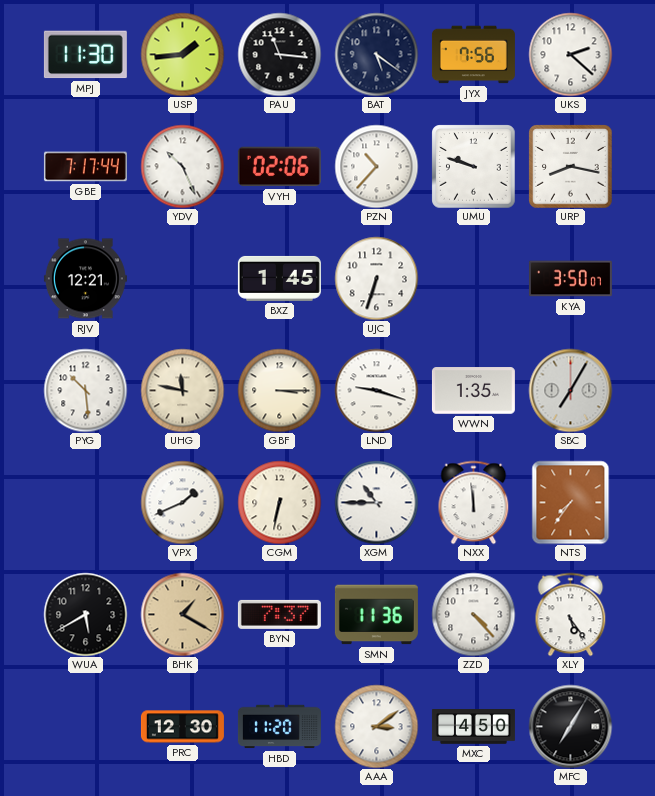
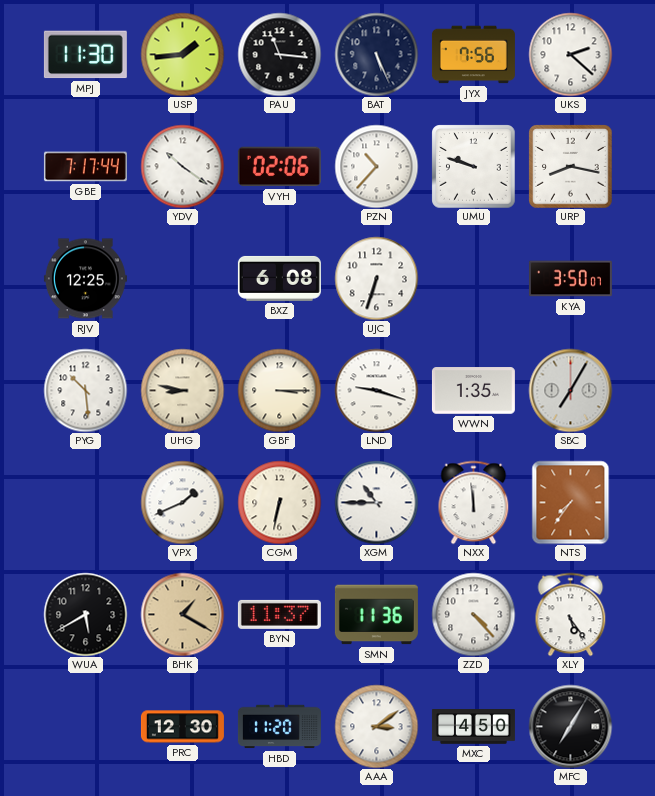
BAT: 5:21 -> 5:26 (376, 54)
YDV: 10:26 -> 10:21 (182, 166)
RJV: 12:21 -> 12:25 (85, 279)
BXZ: 1:45 -> 6:08 (279, 278)
UHG: 11:47 -> 8:47 (182, 390)
BYN: 7:37 -> 11:37 (279, 614)
